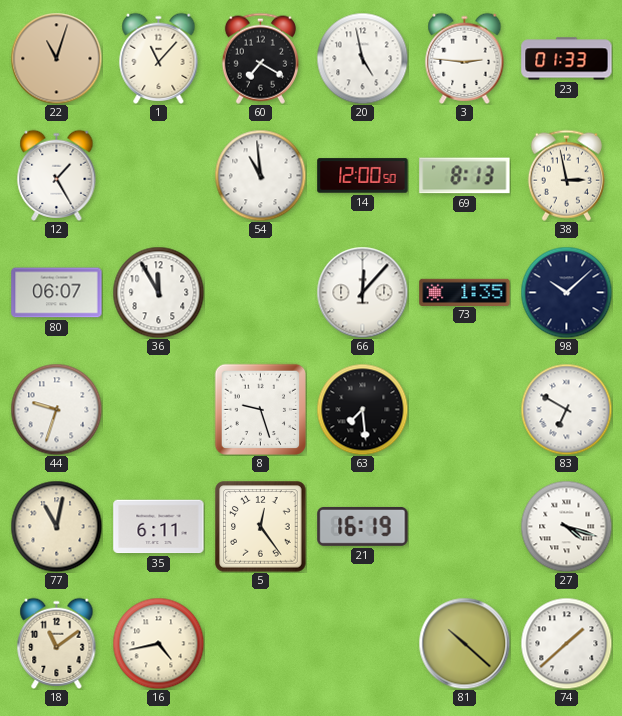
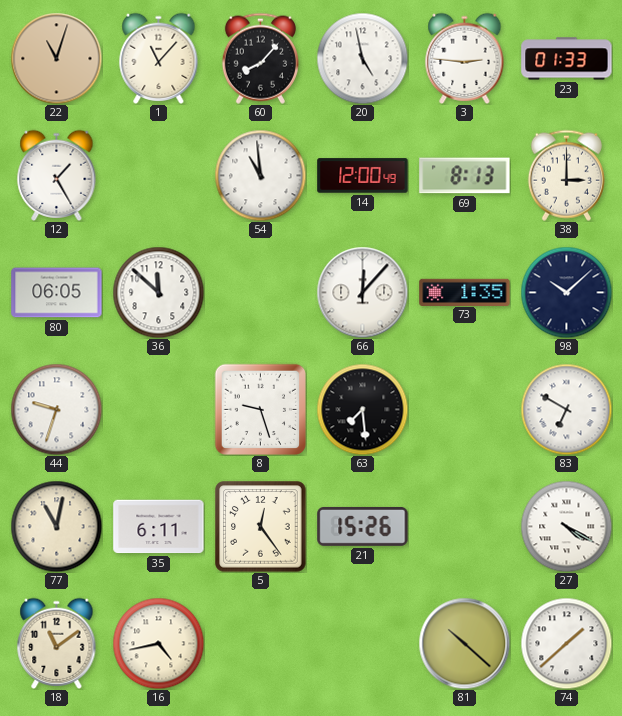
60: 7:20 -> 8:07 (260, 58)
14: 12:00:50 -> 12:00:49 (363, 176)
38: 2:58 -> 3:00 (566, 175)
80: 06:07 -> 06:05 (57, 293)
36: 11:55 -> 11:52 (158, 292)
21: 16:19 -> 15:26 (363, 526)
27: 4:18 -> 4:20 (566, 526)
